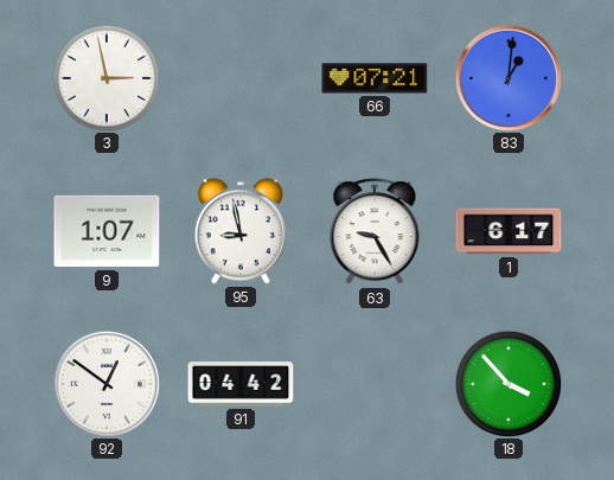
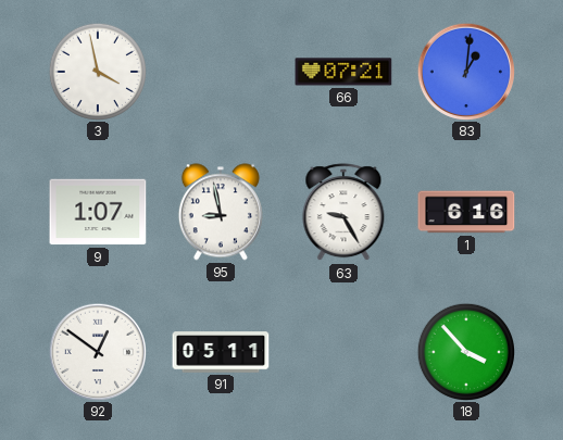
3: 2:58 -> 3:58 (97, 71)
1: 6:17 -> 6:16 (466, 212)
91: 04:42 -> 05:11 (221, 352)
